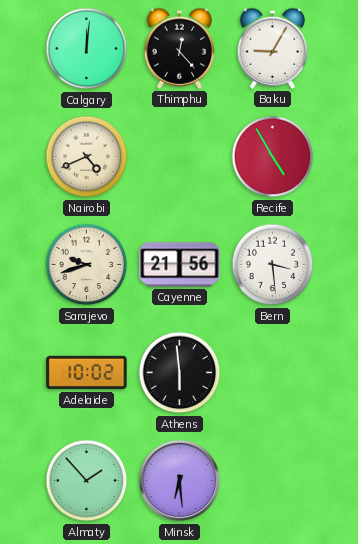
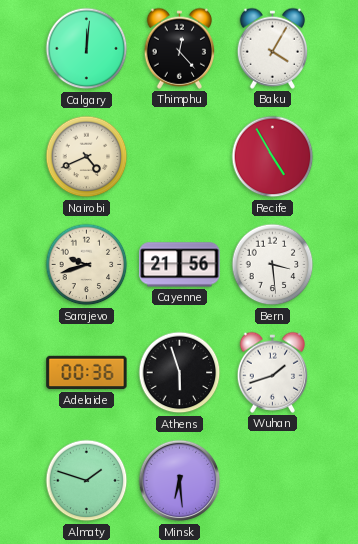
Baku: 9:05 -> 4:05 (272, 48)
Adelaide: 10:02 -> 00:36 (87, 373)
Athens: 5:59 -> 5:57 (180, 373)
Wuhan: none -> 1:42 (272, 372)
Almaty: 1:53 -> 1:48 (87, 481)
